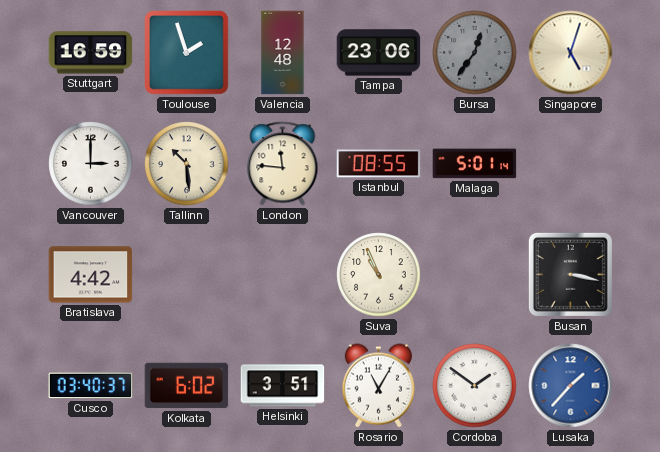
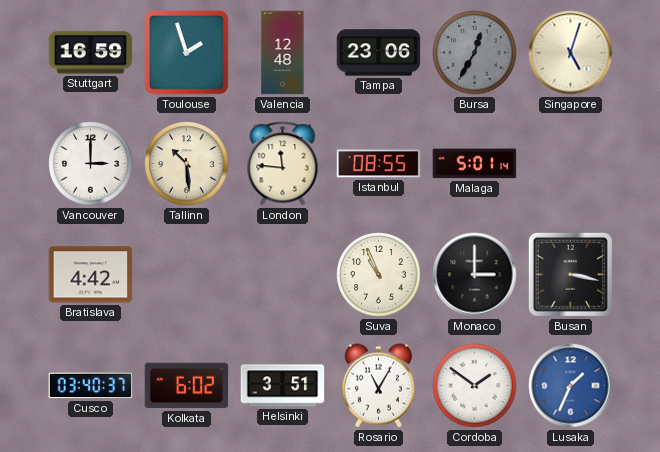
Bursa: 12:36 -> 12:35 (475, 53)
Monaco: none -> 3:00 (475, 275)
Lusaka: 1:37 -> 1:34 (571, 386)
